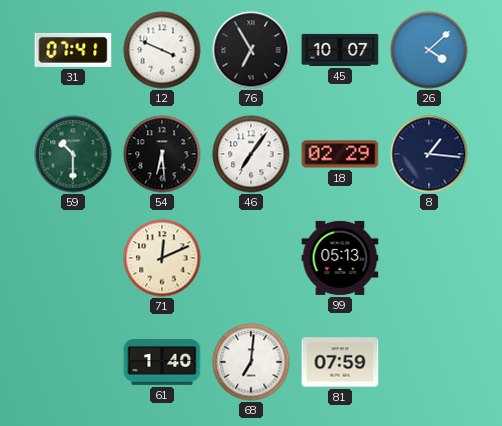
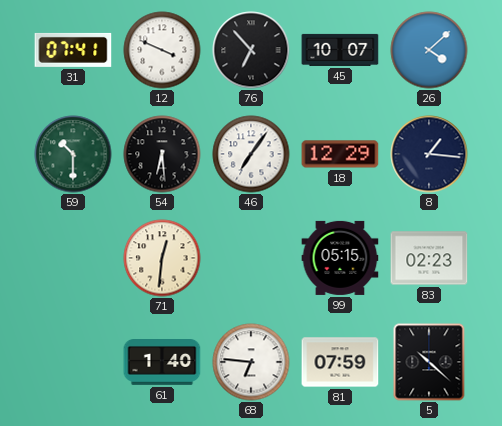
76: 6:55 -> 6:53 (251, 50)
18: 02:29 -> 12:29 (340, 154)
71: 12:11 -> 12:31 (162, 258)
99: 05:13 -> 05:15 (340, 258)
83: none -> 02:23 (429, 258)
68: 7:01 -> 6:46 (251, 362)
5: none -> 10:22 (429, 362)
